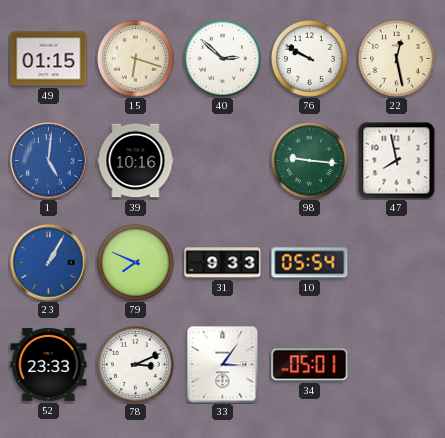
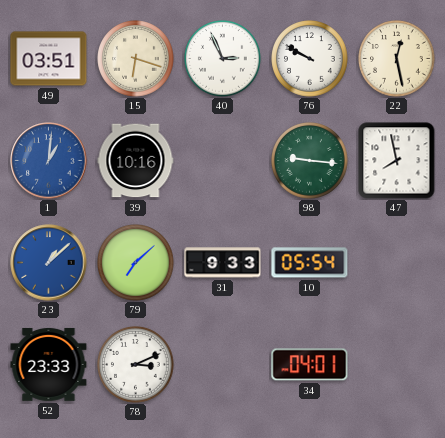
49: 01:15 -> 03:51 (49, 59)
40: 2:52 -> 2:56 (223, 59)
1: 5:01 -> 1:01 (49, 161)
23: 1:05 -> 1:08 (49, 263)
79: 7:49 -> 7:08 (136, 263)
33: 3:06 -> none (223, 365)
34: 05:01 -> 04:01 (310, 365)
